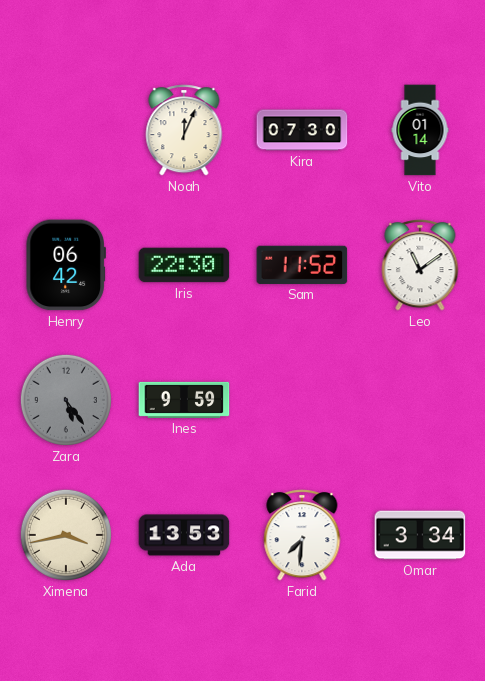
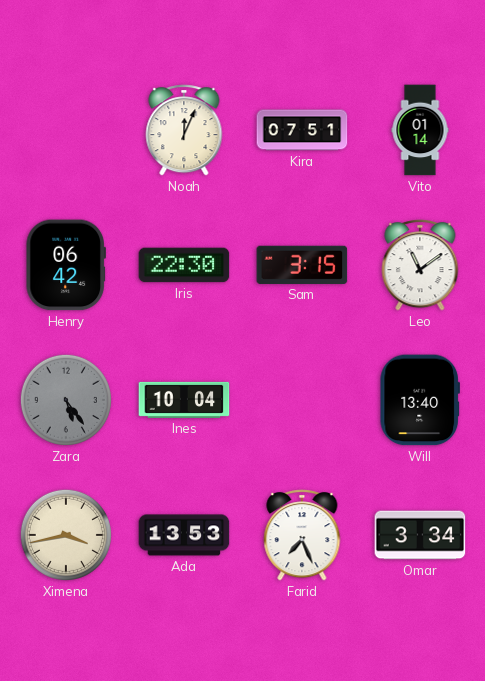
Kira: 07:30 -> 07:51 (302, 130)
Sam: 11:52 -> 3:15 (302, 265)
Ines: 9:59 -> 10:04 (184, 400)
Will: none -> 13:40 (419, 400)
Farid: 7:31 -> 7:26 (302, 535)
